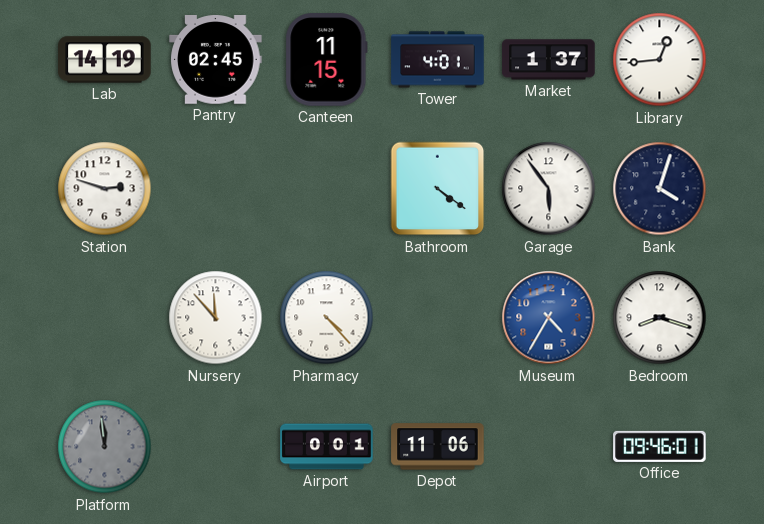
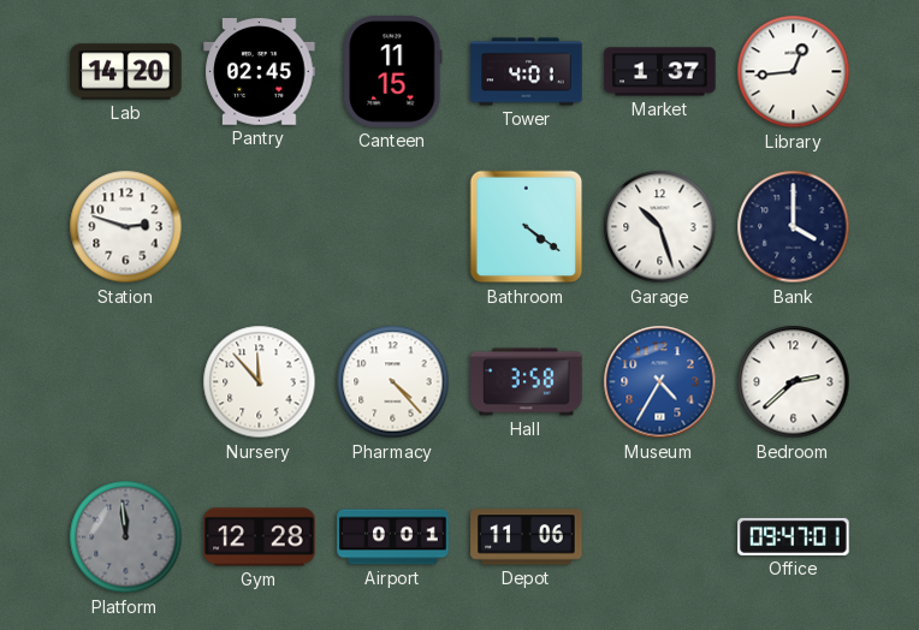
Lab: 14:19 -> 14:20 (126, 72)
Garage: 5:54 -> 10:27 (660, 227)
Bank: 4:03 -> 4:00 (794, 227)
Hall: none -> 3:58 (527, 382)
Bedroom: 8:18 -> 2:38 (794, 382)
Gym: none -> 12:28 (260, 537)
Office: 09:46 -> 09:47 (794, 536)
